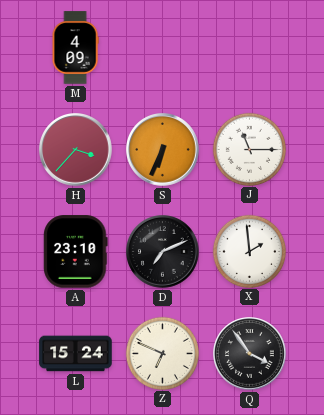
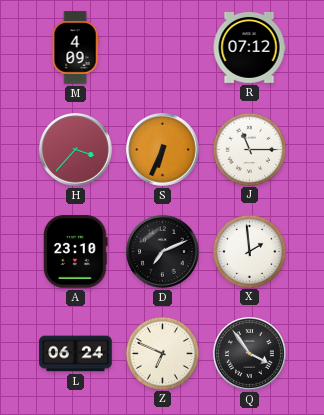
R: none -> 07:12 (249, 47)
L: 15:24 -> 06:24 (76, 354)
